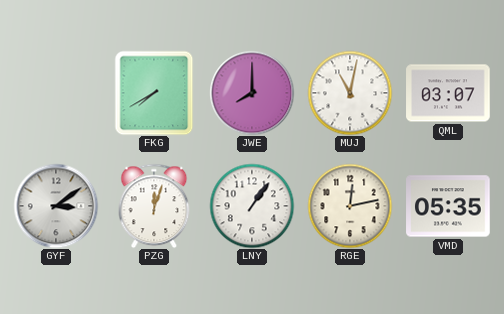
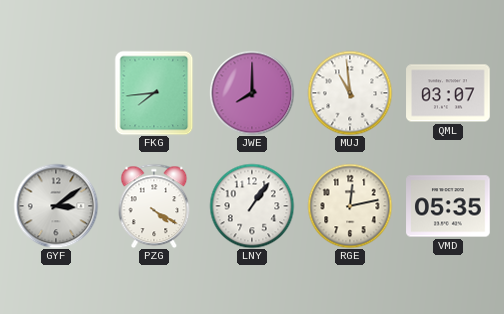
FKG: 7:40 -> 7:44 (154, 93)
MUJ: 11:02 -> 10:59 (350, 93)
PZG: 12:03 -> 4:20 (154, 206)
